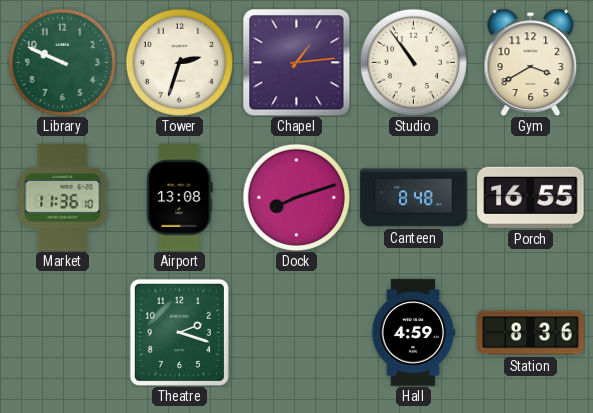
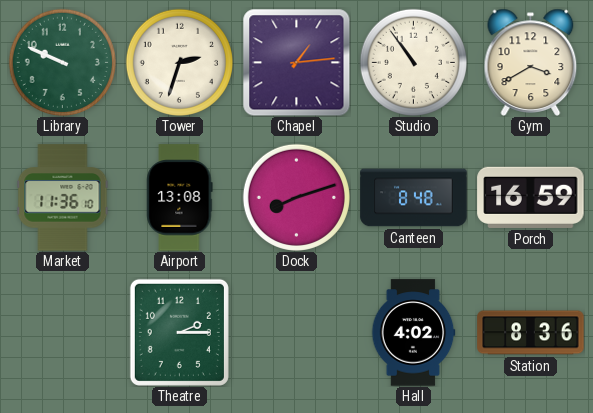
Porch: 16:55 -> 16:59 (531, 197)
Theatre: 2:18 -> 2:15 (179, 332)
Hall: 4:59 -> 4:02 (413, 333)
